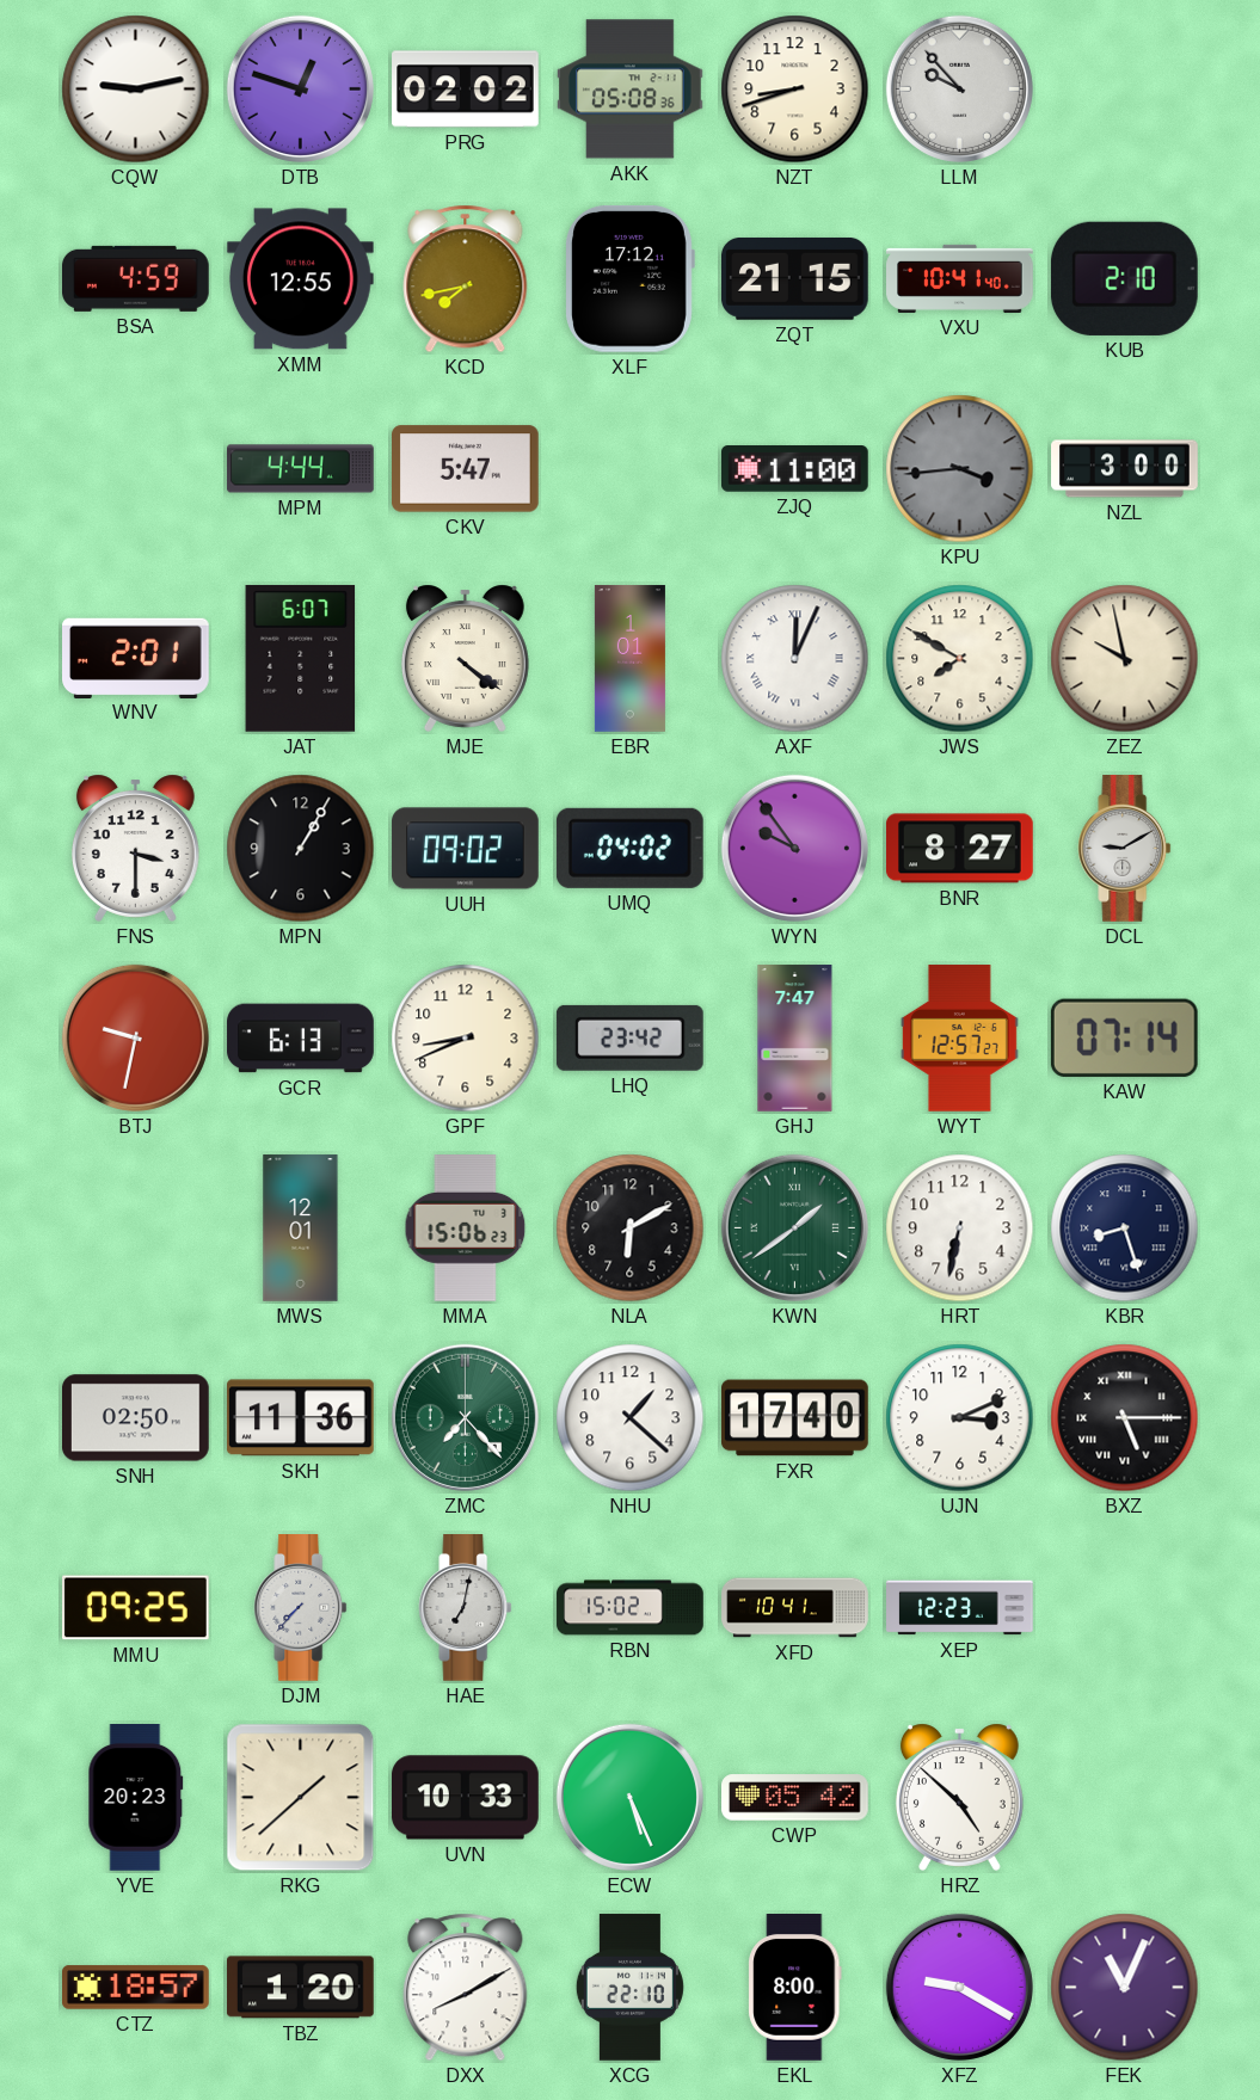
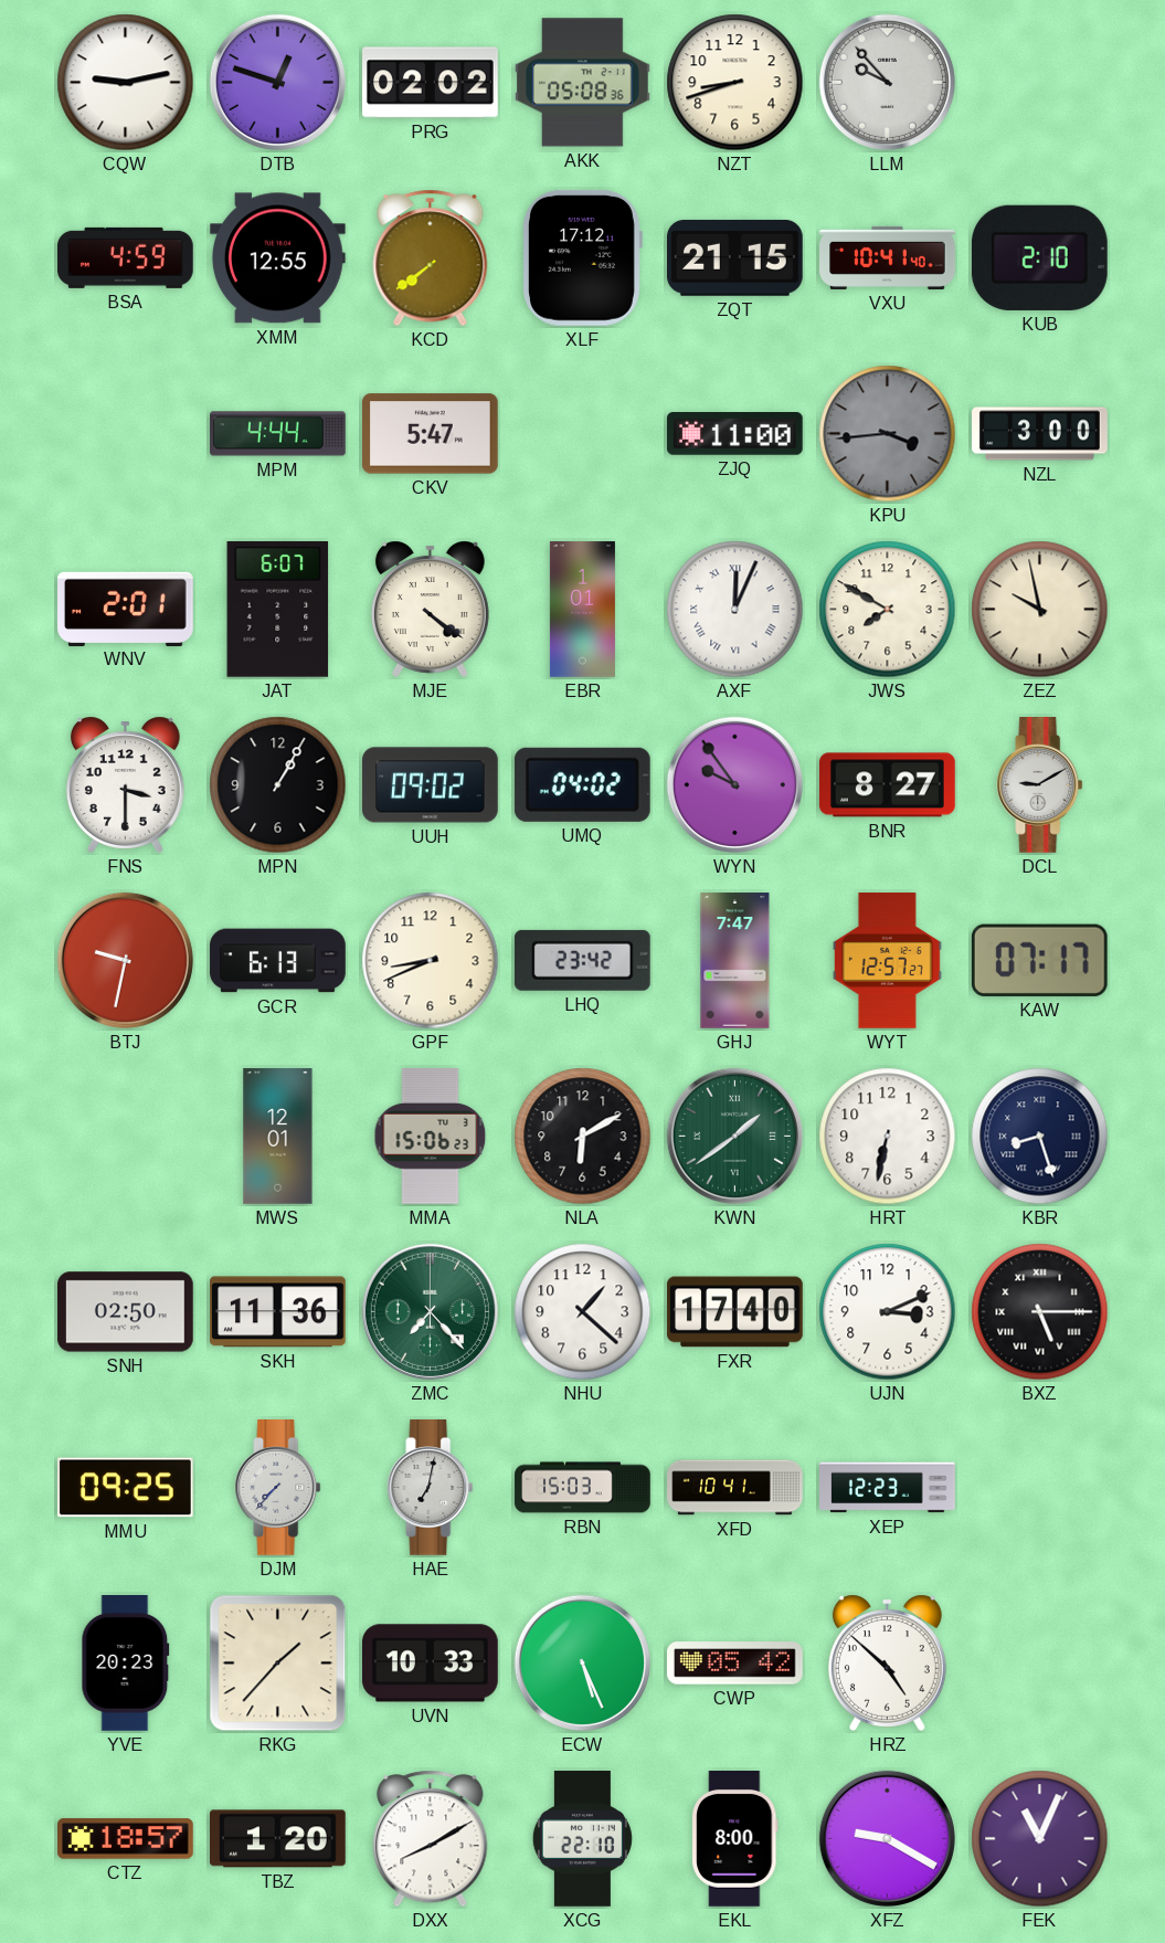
KCD: 7:43 -> 7:39 (431, 258)
KAW: 07:14 -> 07:17 (1039, 960)
RBN: 15:02 -> 15:03 (583, 1488)
RKG: 1:38 -> 1:37 (278, 1664)
